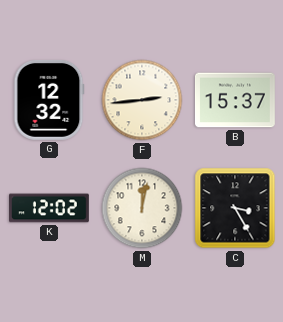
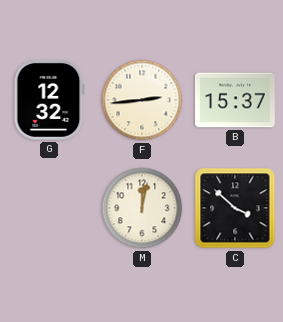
K: 12:02 -> none (50, 208)
C: 3:25 -> 3:52 (235, 208)
